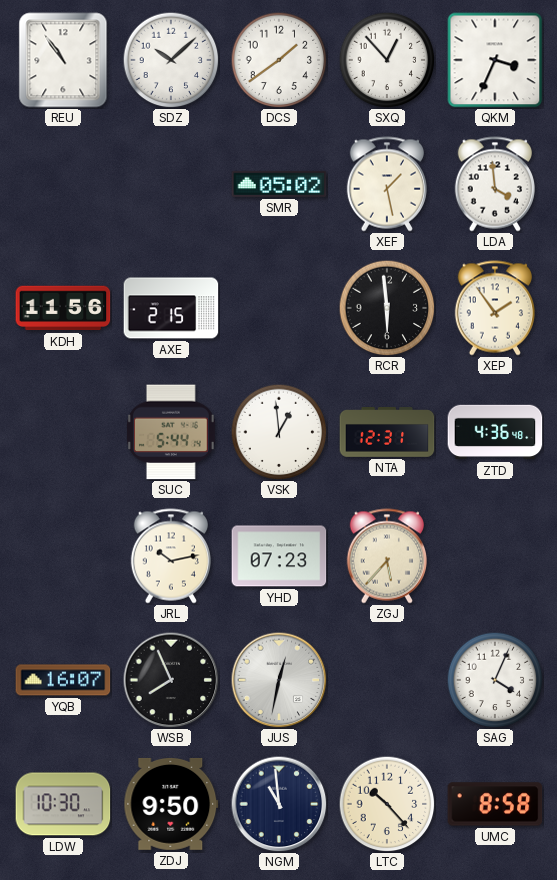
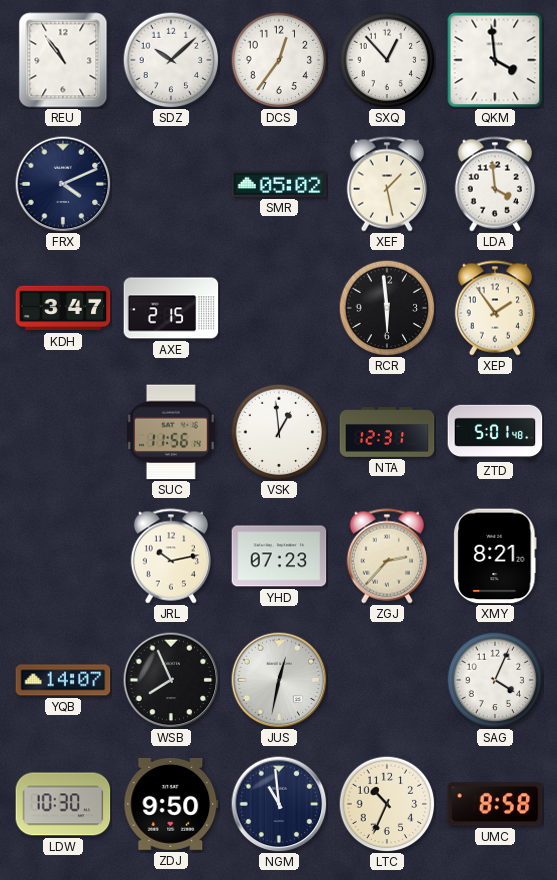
DCS: 1:39 -> 12:36 (279, 60)
QKM: 3:34 -> 3:59 (495, 60)
FRX: none -> 4:11 (63, 184)
KDH: 11:56 -> 3:47 (63, 308)
SUC: 5:44 -> 11:56 (172, 432)
ZTD: 4:36 -> 5:01 (495, 432)
ZGJ: 5:37 -> 2:37 (386, 556)
XMY: none -> 8:21 (495, 556)
YQB: 16:07 -> 14:07 (63, 680)
LTC: 10:23 -> 10:34 (387, 804)
